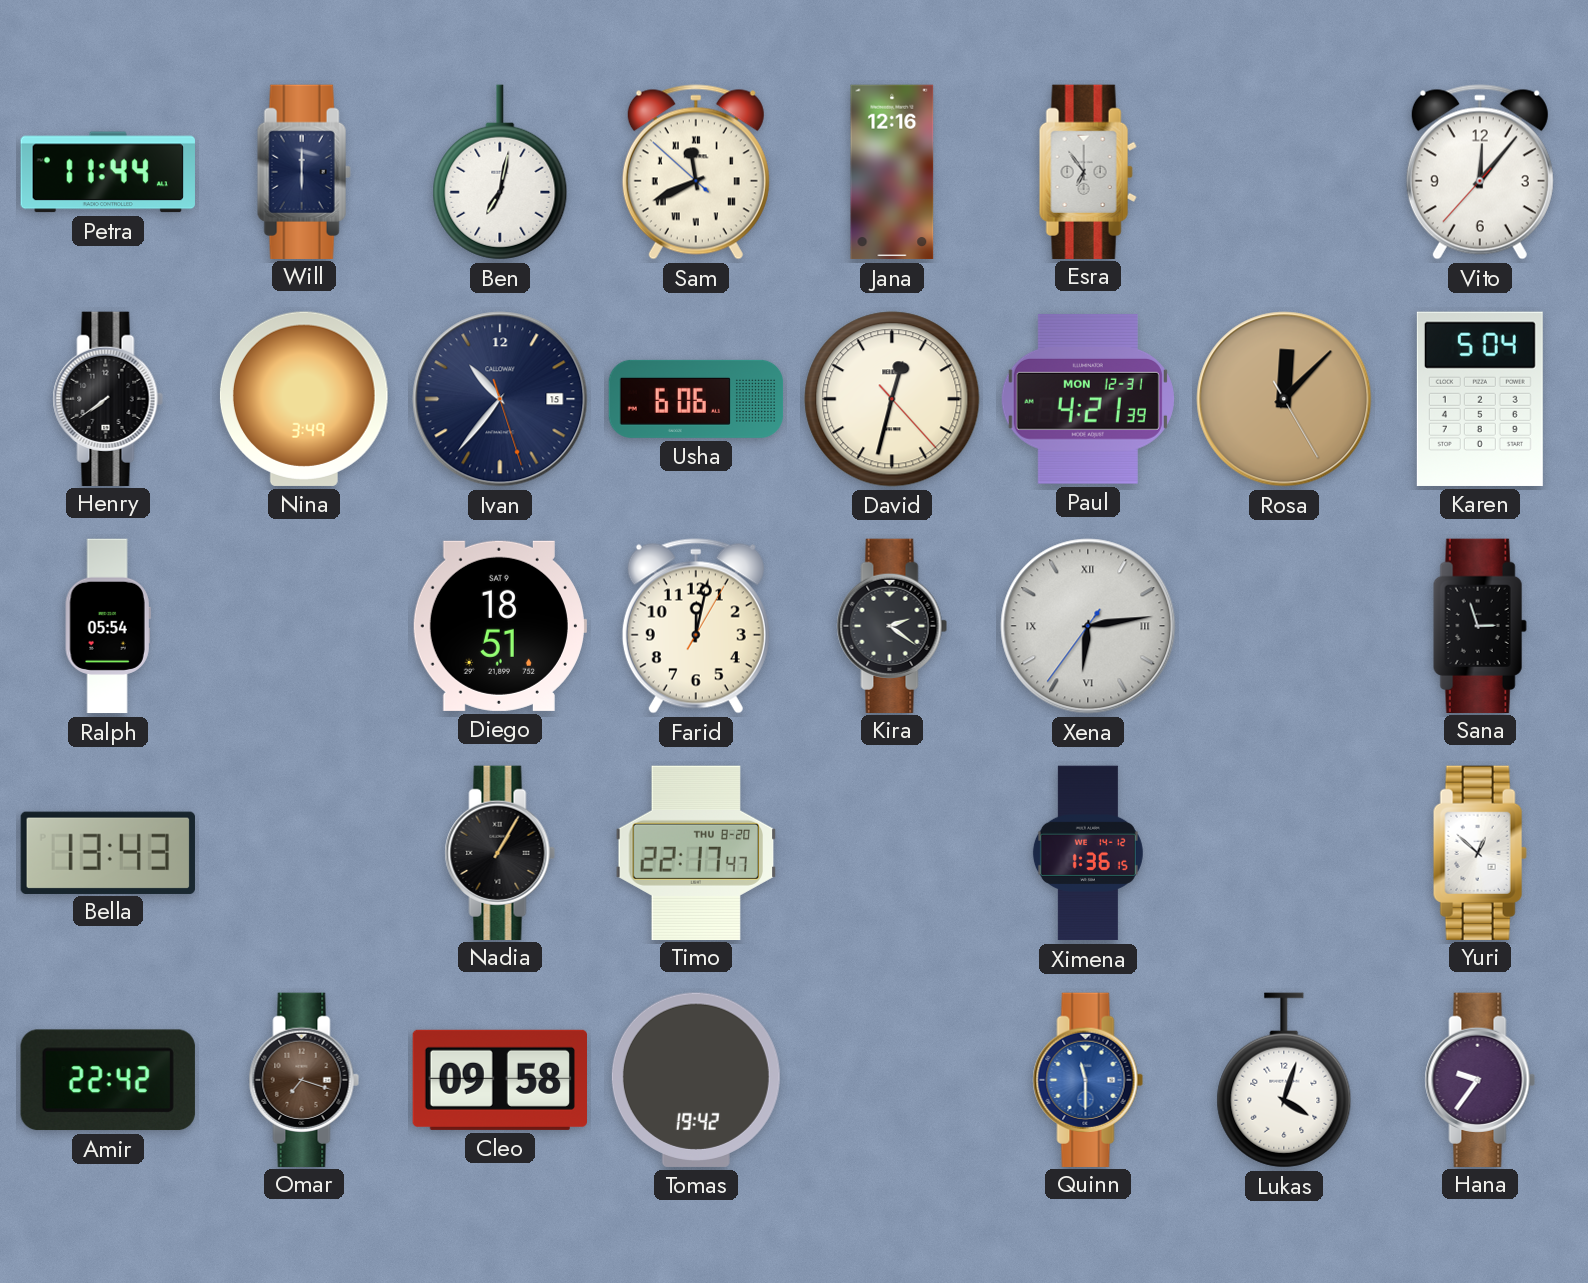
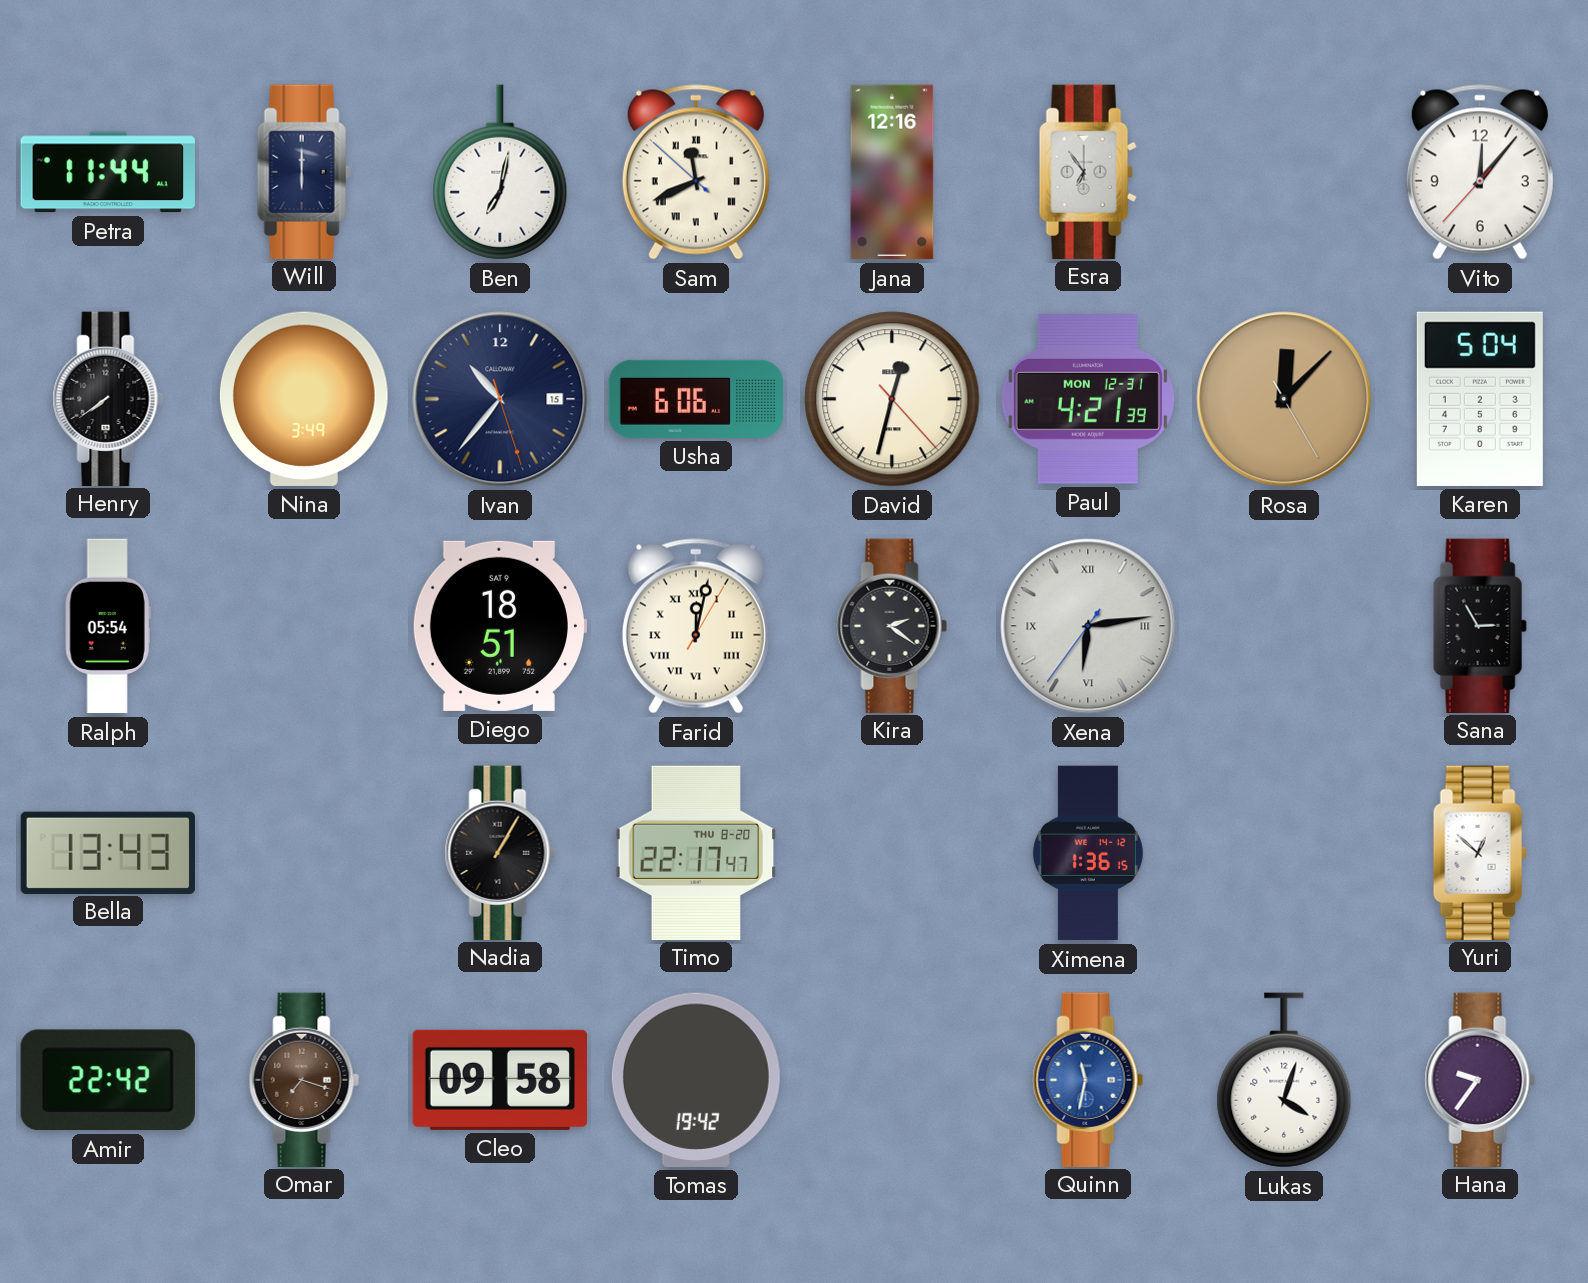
Farid numerals: Arabic -> Roman (696, 626)
Sana: 2:57 -> 2:55 (1480, 625)
Quinn: 11:30 -> 11:32 (1088, 1079)
